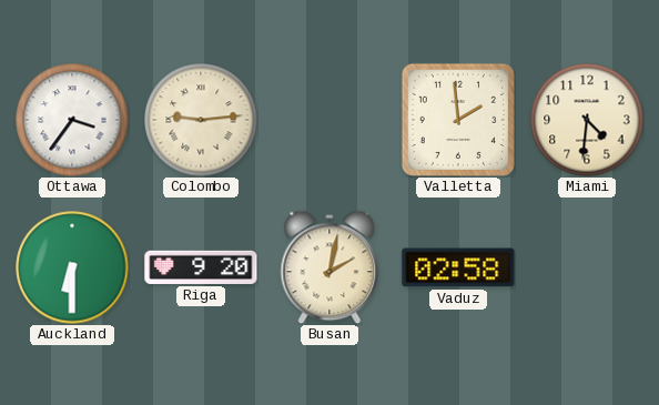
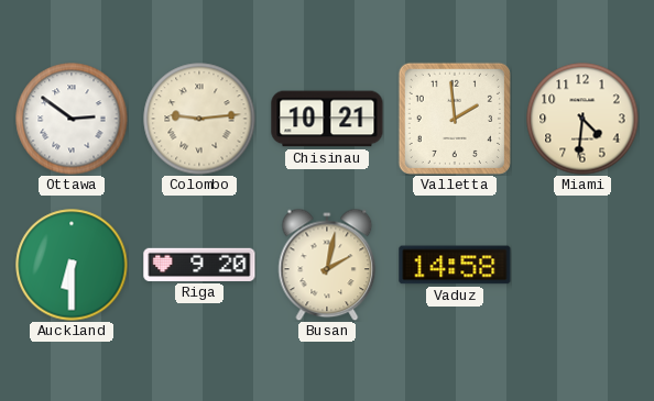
Ottawa: 3:36 -> 2:51 (72, 119)
Chisinau: none -> 10:21 (327, 119)
Vaduz: 02:58 -> 14:58 (455, 265)
